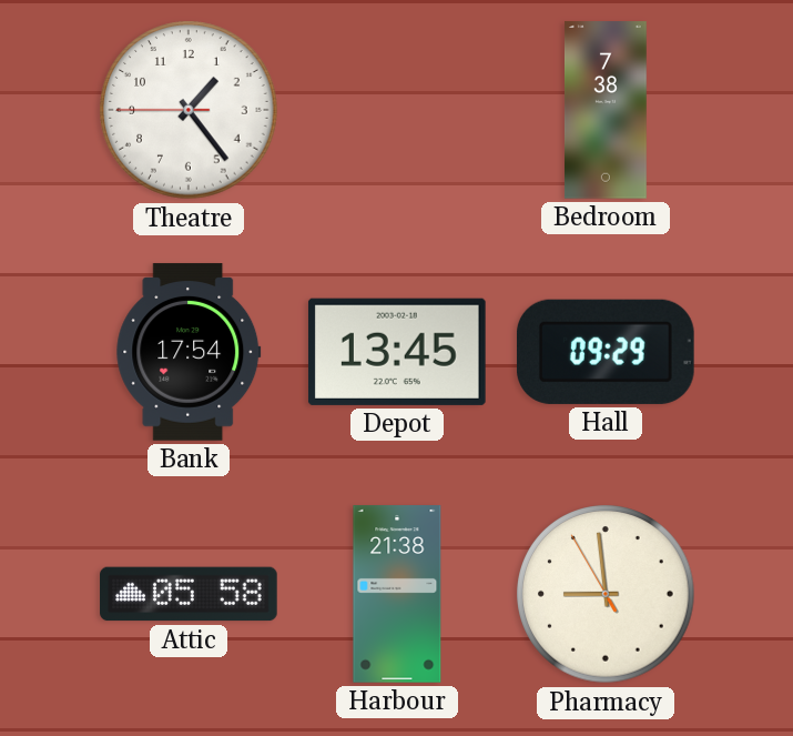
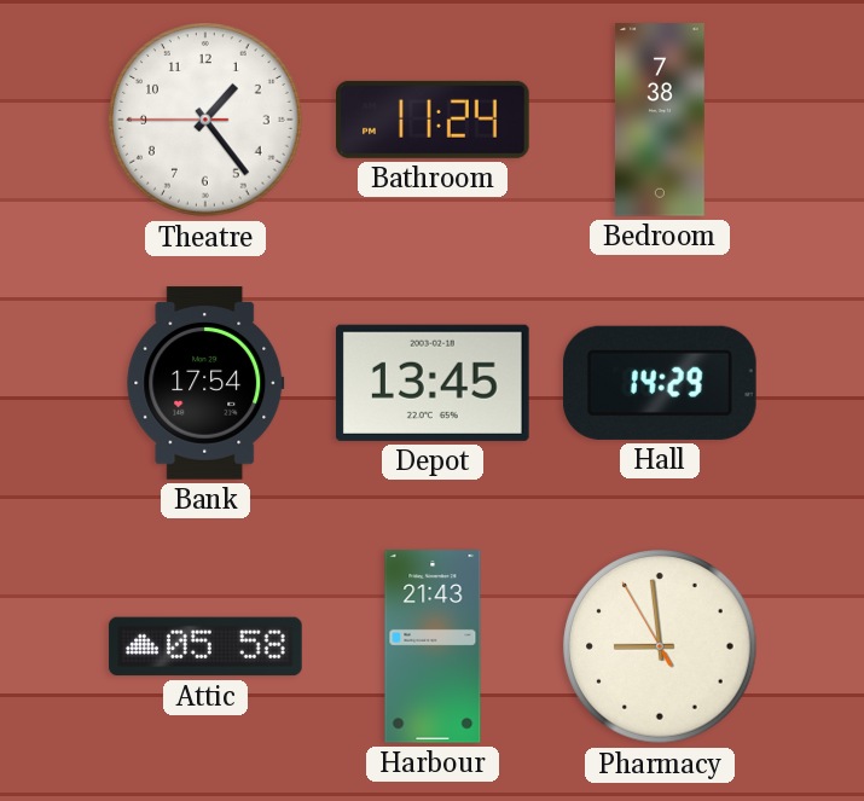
Bathroom: none -> 11:24 (433, 120)
Hall: 09:29 -> 14:29 (660, 383)
Harbour: 21:38 -> 21:43 (433, 646)
